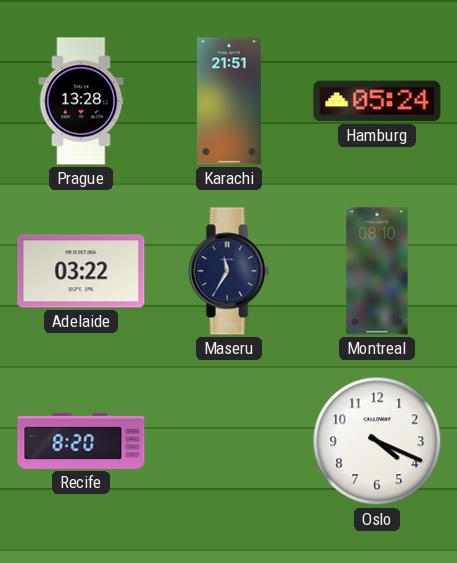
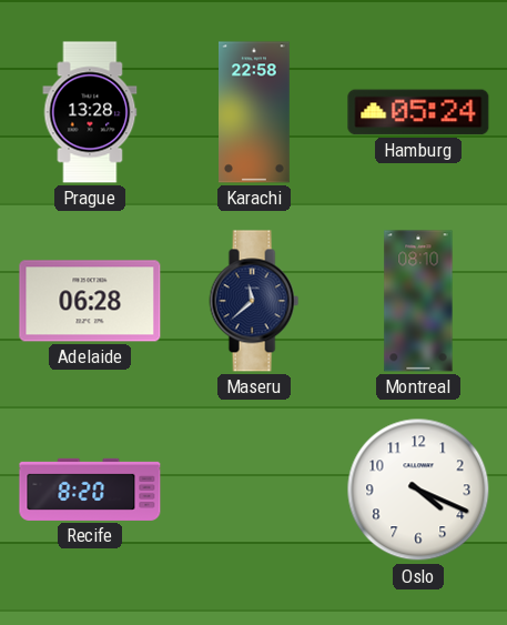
Karachi: 21:51 -> 22:58 (255, 112)
Adelaide: 03:22 -> 06:28 (90, 301)
Maseru: 11:35 -> 11:38 (254, 301)
